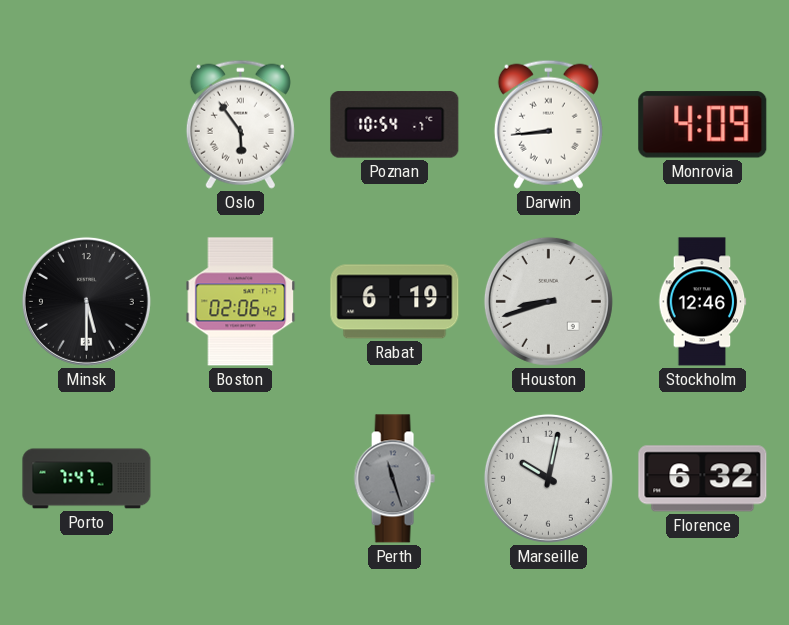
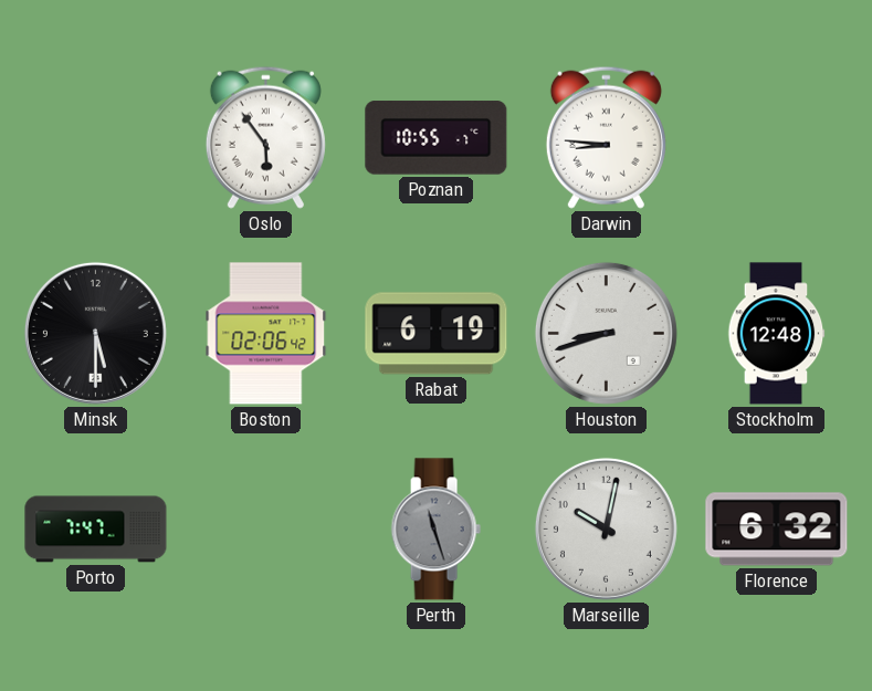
Poznan: 10:54 -> 10:55 (437, 138)
Darwin: 8:44 -> 8:46 (606, 137)
Monrovia: 4:09 -> none (703, 125)
Stockholm: 12:46 -> 12:48 (777, 334)
